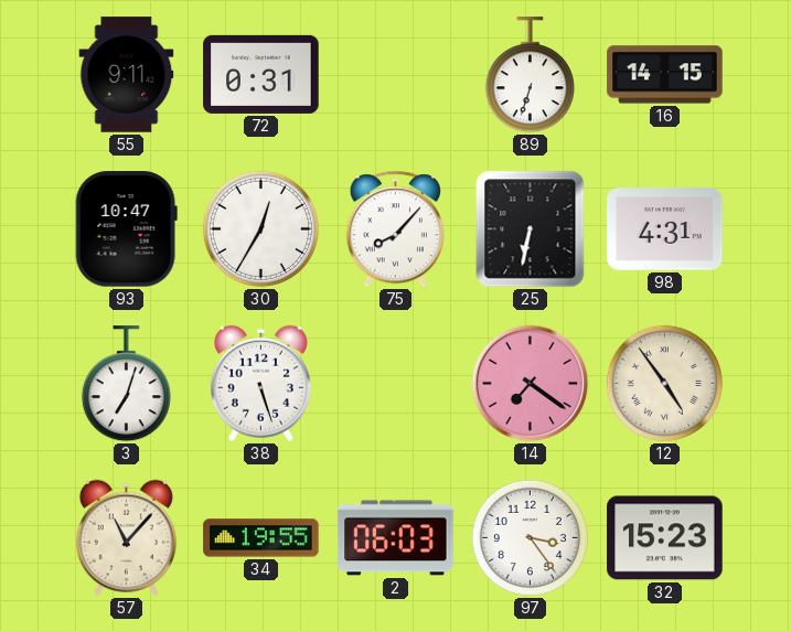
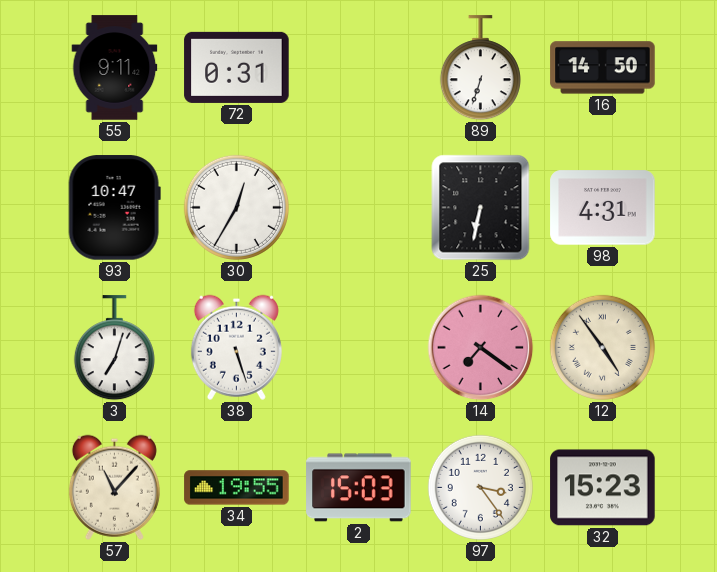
16: 14:15 -> 14:50 (603, 68)
75: 8:07 -> none (395, 229)
2: 06:03 -> 15:03 (359, 488)
